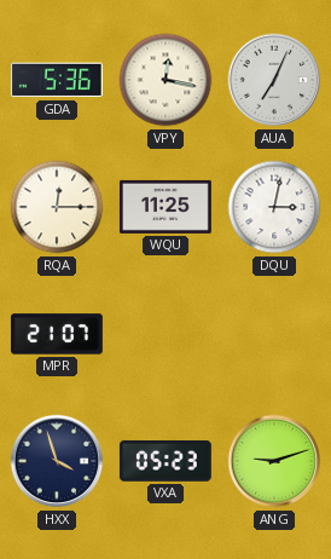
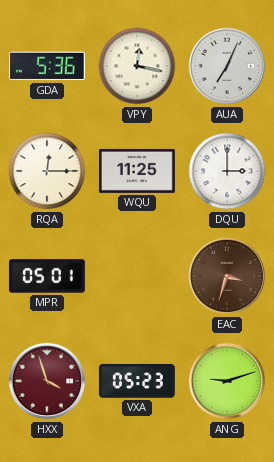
DQU: 3:02 -> 3:00 (227, 171)
MPR: 21:07 -> 05:01 (47, 276)
EAC: none -> 3:33 (227, 276)
HXX dial: navy -> burgundy (47, 381)
